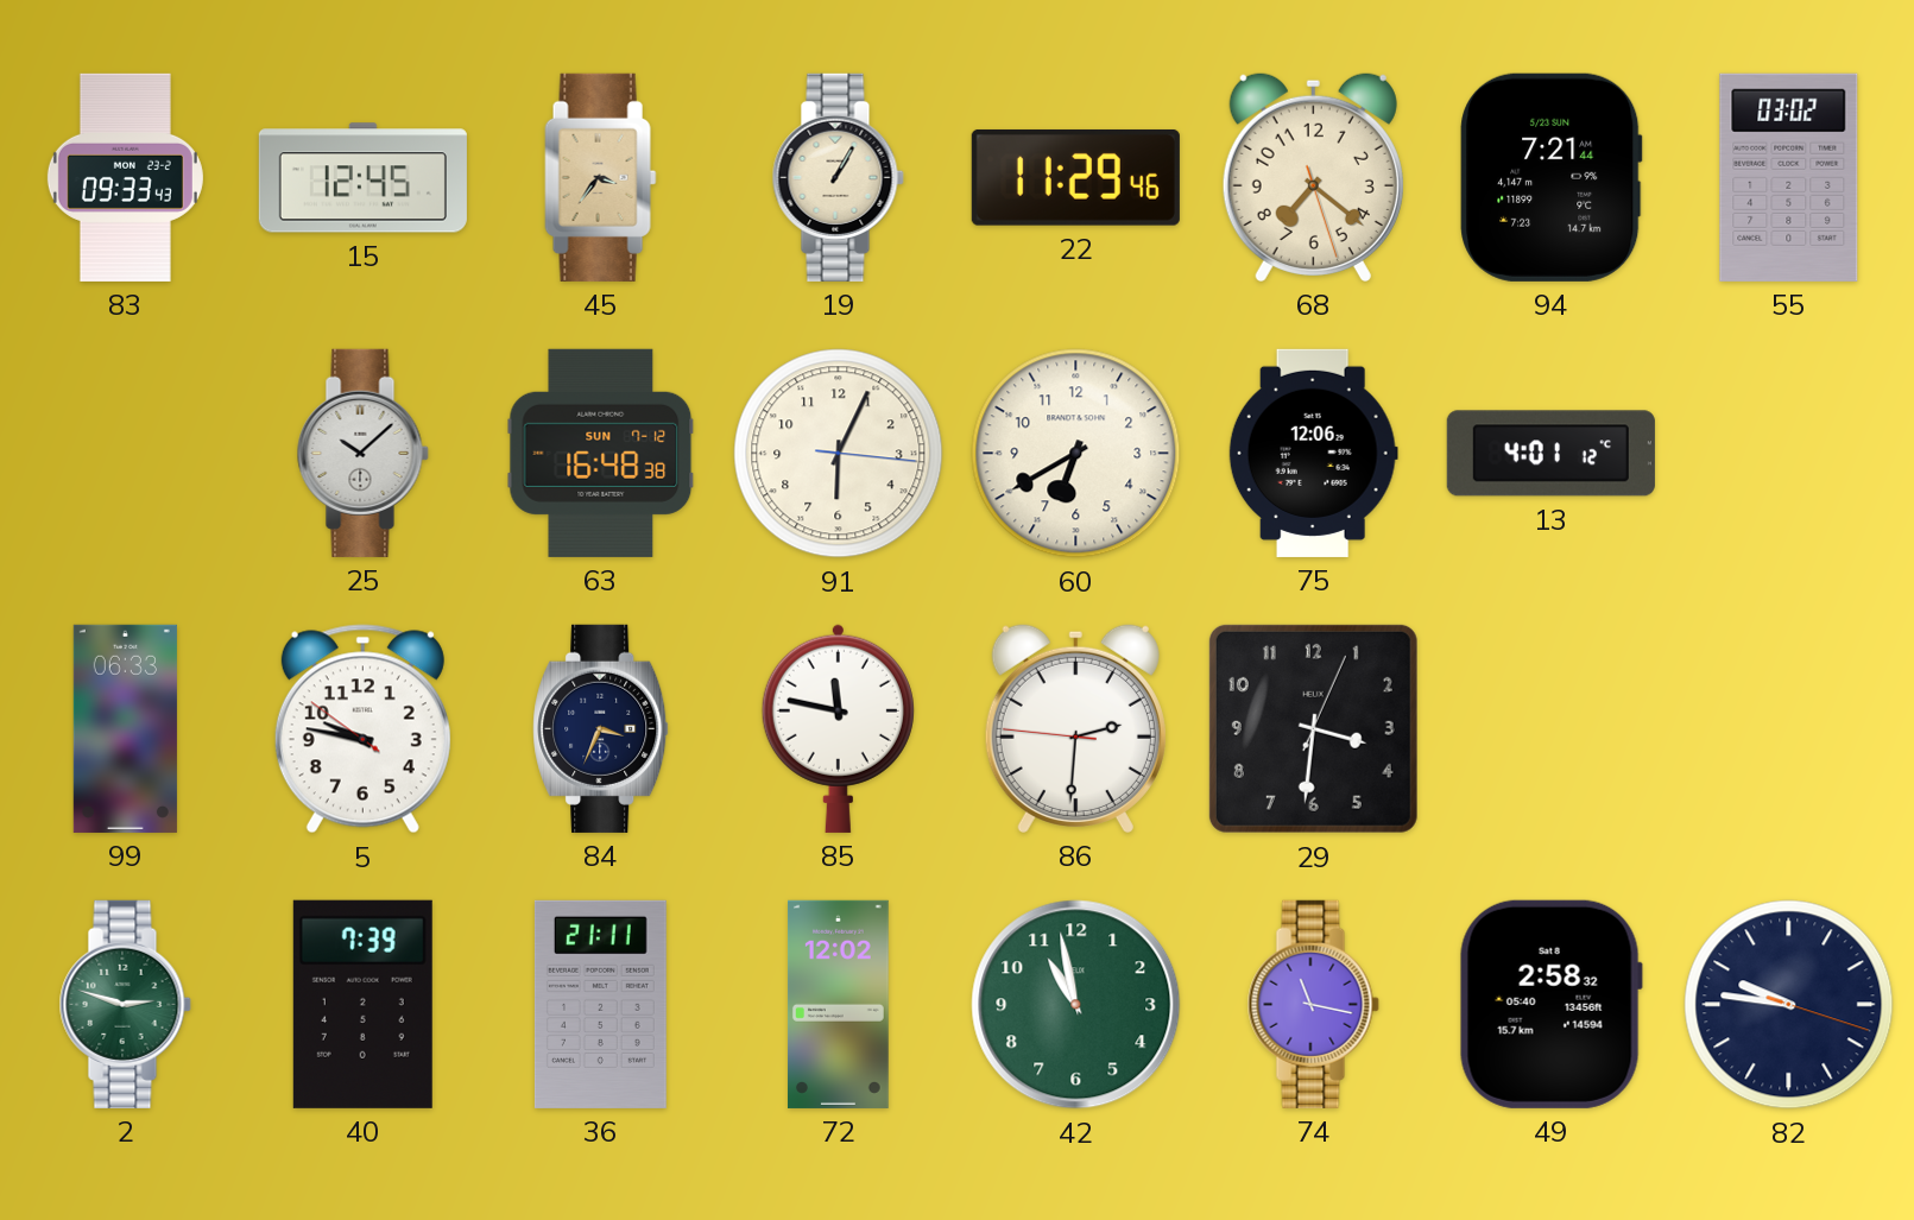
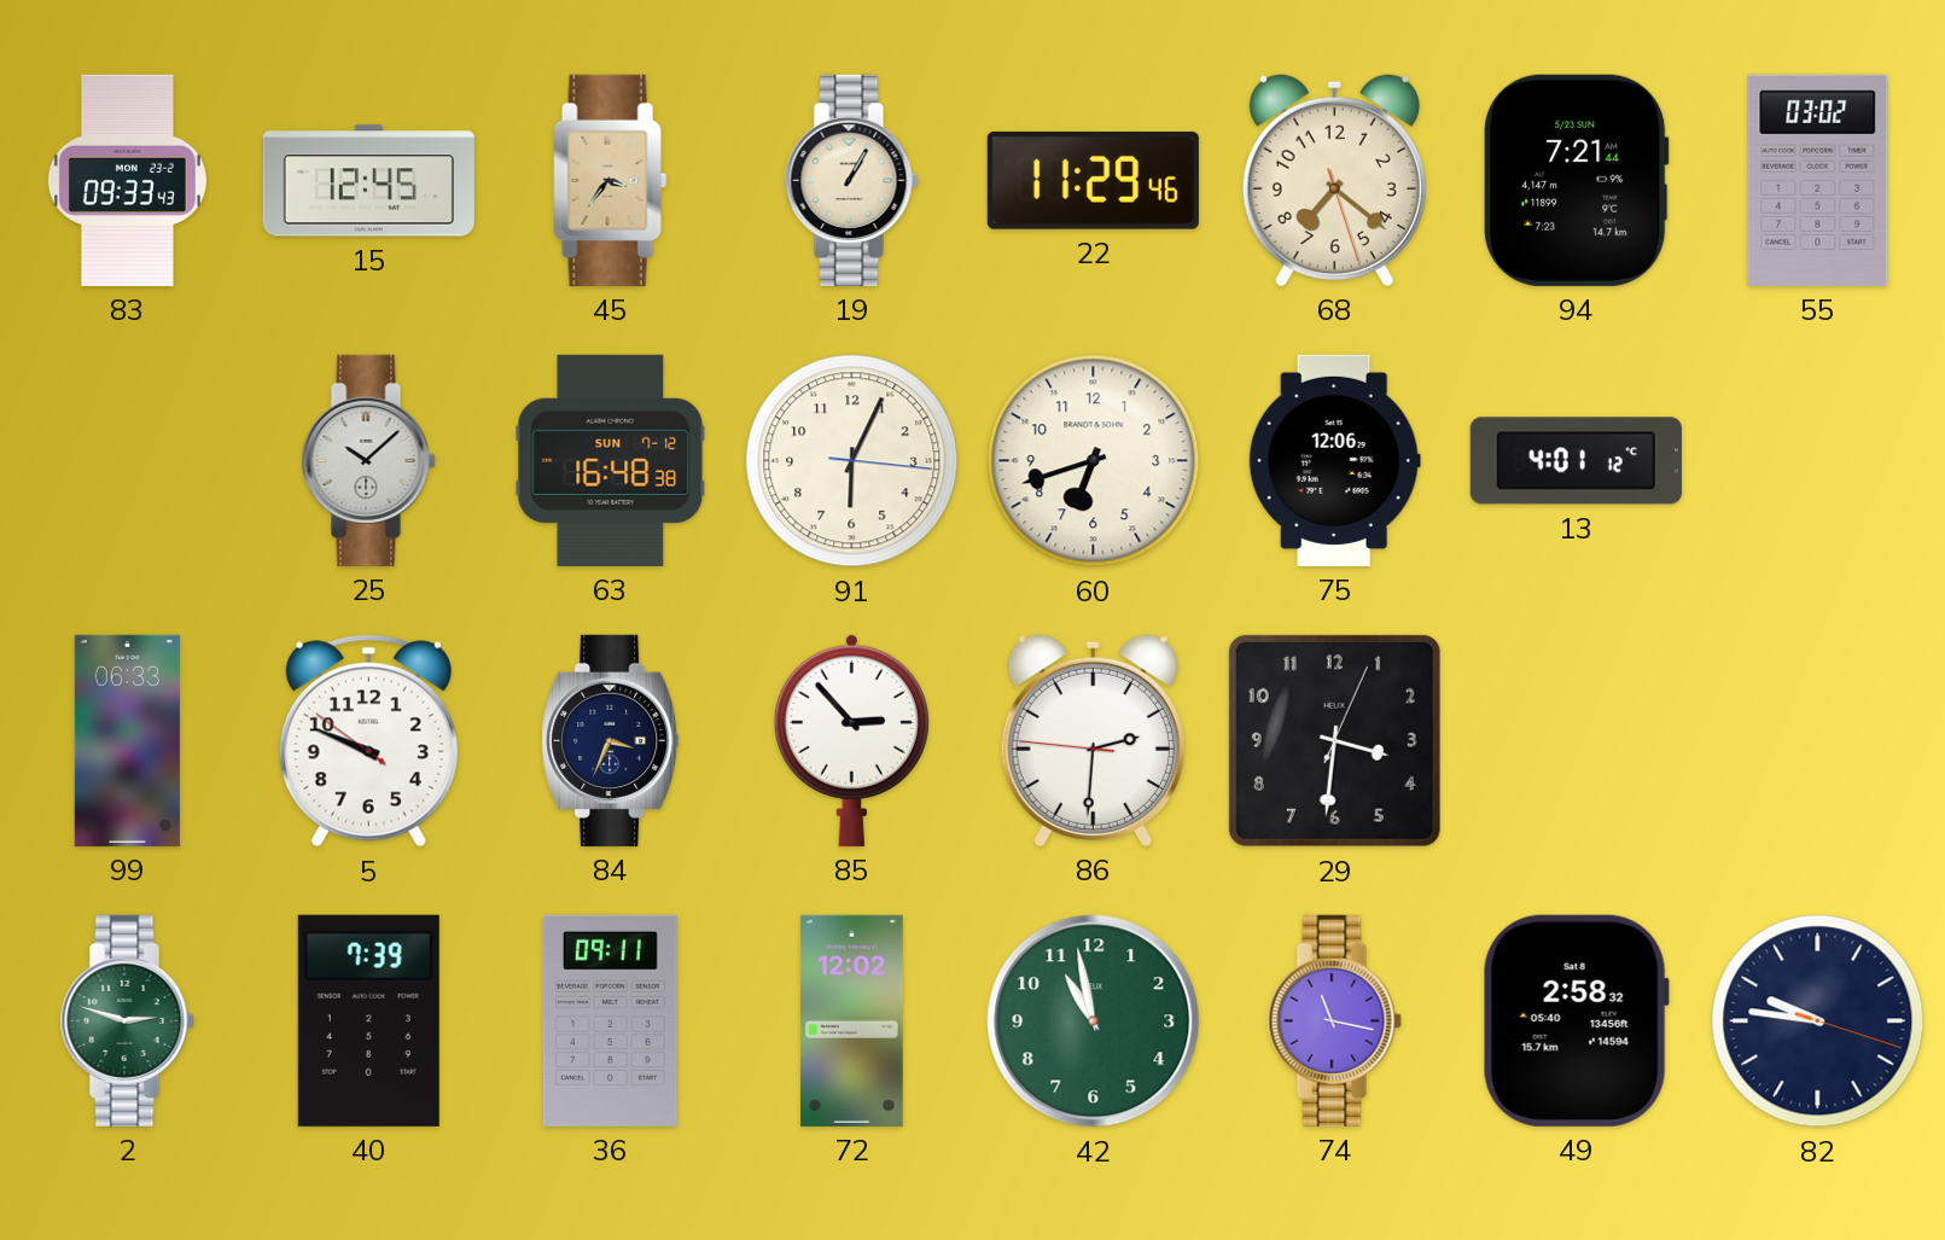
60: 6:40 -> 6:42 (1094, 461)
5: 9:46 -> 9:48 (368, 741)
85: 11:47 -> 2:53 (851, 740)
36: 21:11 -> 09:11 (610, 1020)
